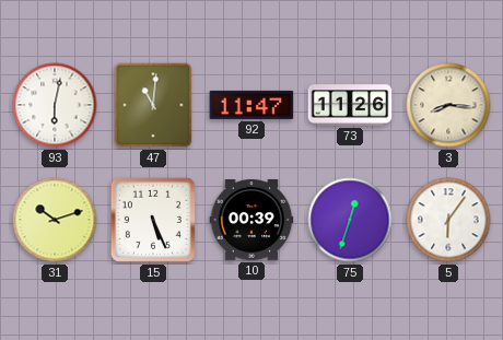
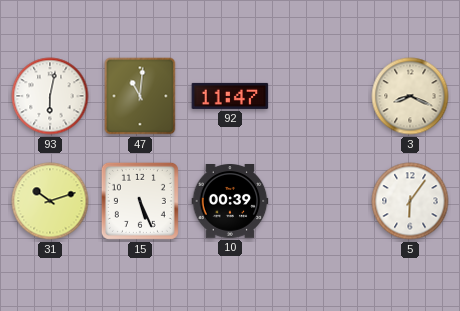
73: 11:26 -> none (350, 105)
3: 8:16 -> 8:19 (410, 96)
75: 12:33 -> none (350, 220)
